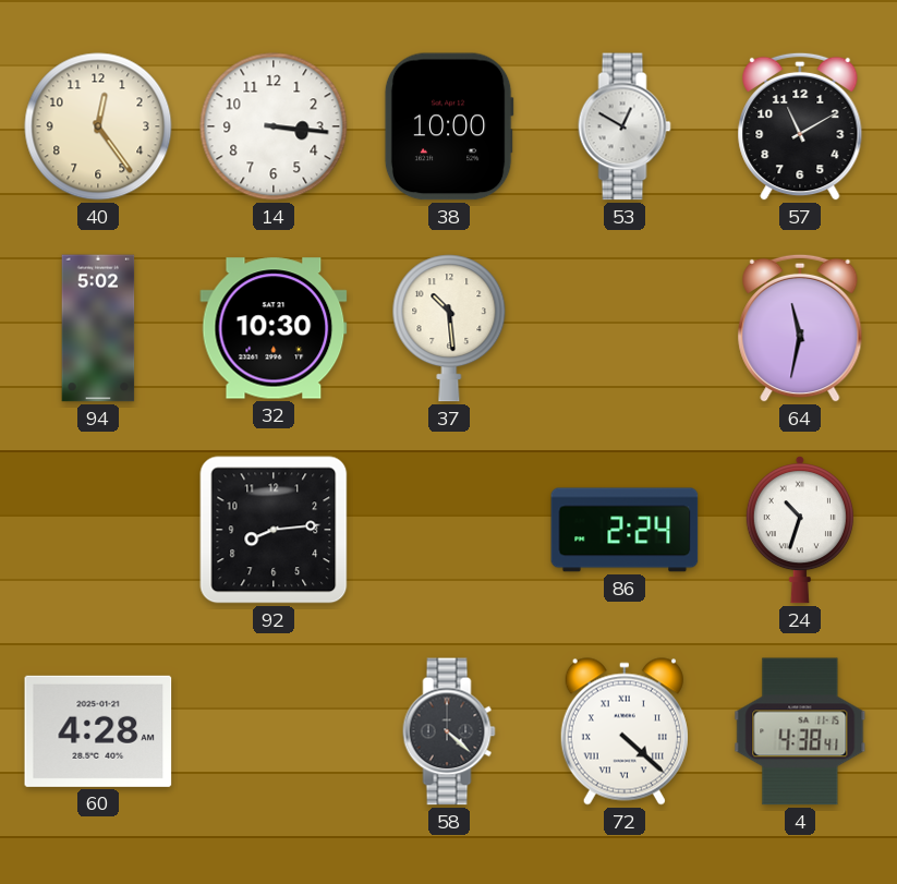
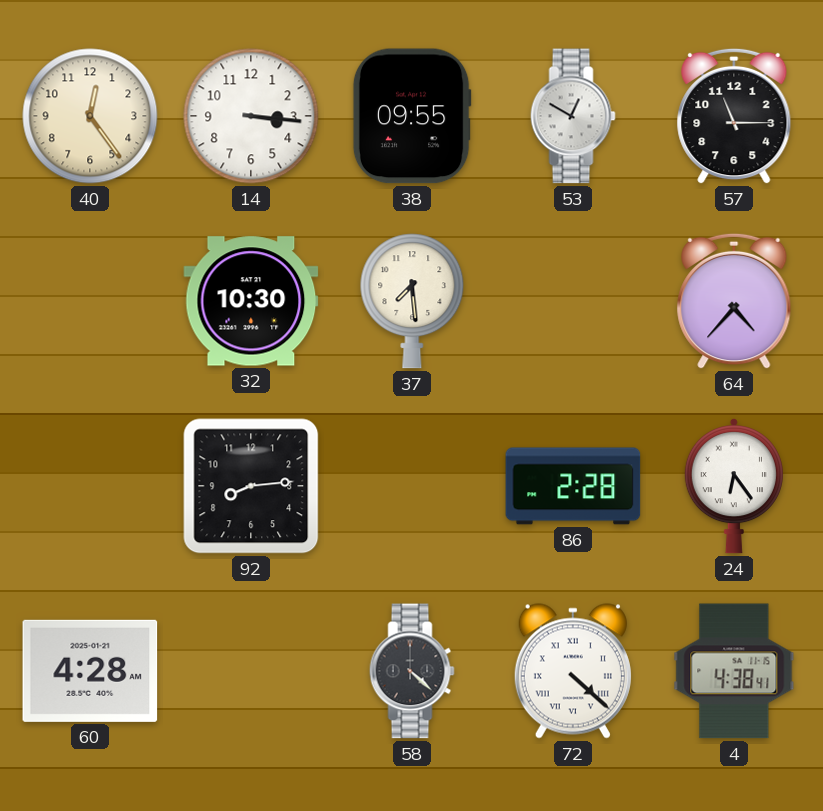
38: 10:00 -> 09:55 (412, 116)
57: 11:10 -> 11:15 (734, 116)
94: 5:02 -> none (98, 328)
37: 10:29 -> 7:29 (412, 301)
64: 11:32 -> 4:37 (734, 301)
86: 2:24 -> 2:28 (573, 486)
24: 10:33 -> 6:24 (734, 486)
